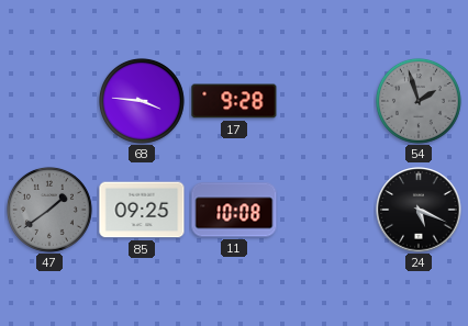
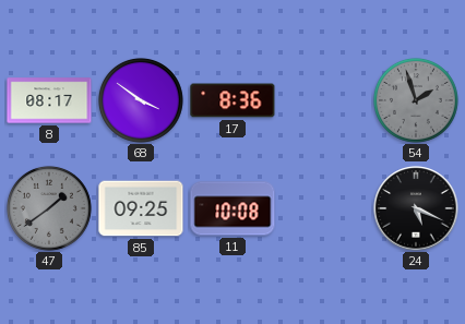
8: none -> 08:17 (49, 100)
68: 3:46 -> 3:51 (141, 100)
17: 9:28 -> 8:36 (233, 100)
